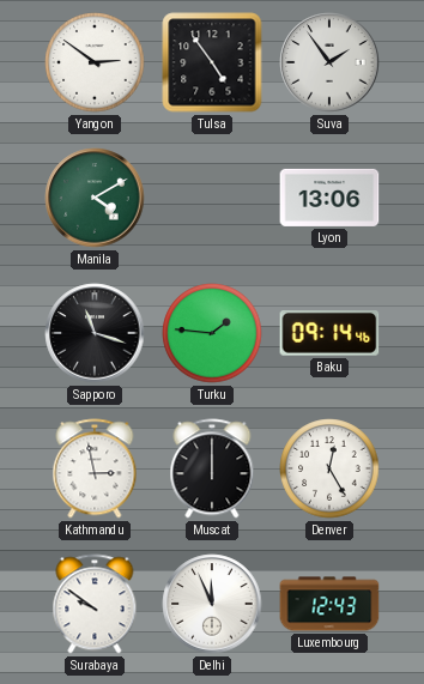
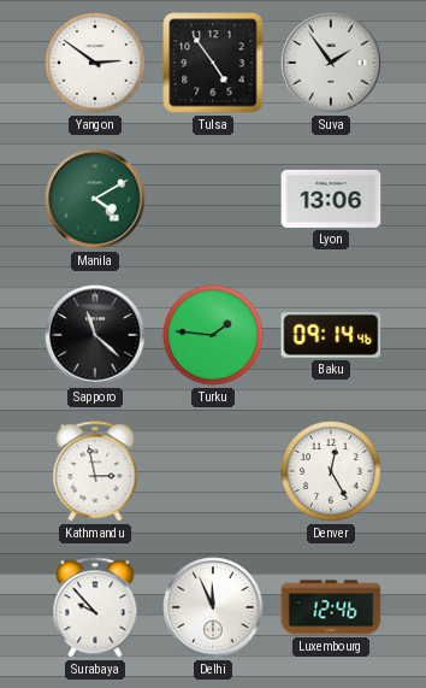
Sapporo: 11:18 -> 11:22 (95, 335)
Muscat: 12:00 -> none (212, 468)
Surabaya: 9:51 -> 9:53 (95, 607)
Luxembourg: 12:43 -> 12:46 (331, 607)
